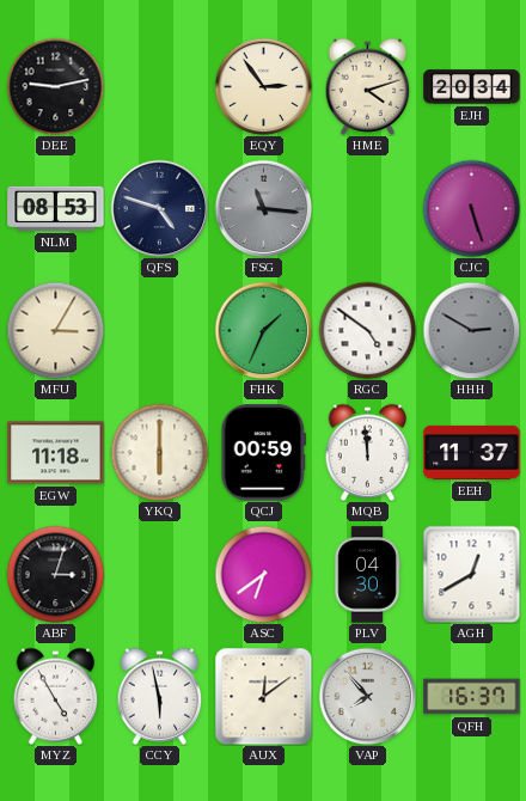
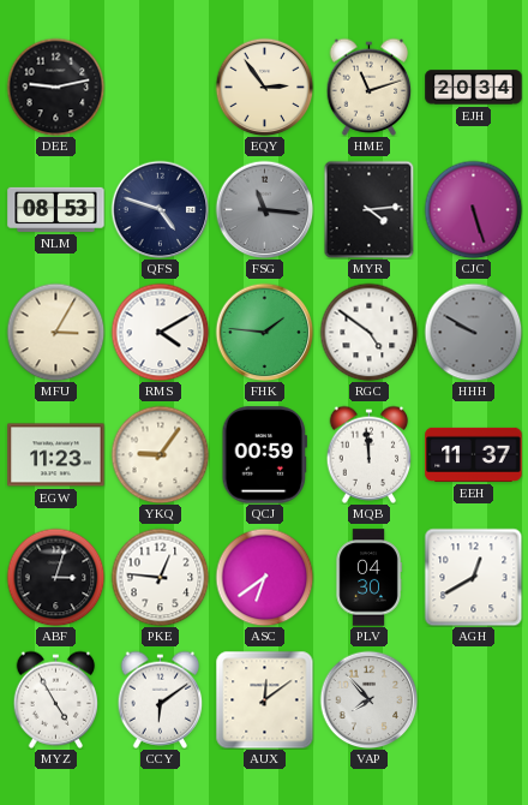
HME: 4:12 -> 11:12 (370, 87)
MYR: none -> 4:14 (370, 209)
RMS: none -> 4:10 (160, 332)
FHK: 1:34 -> 1:46 (264, 332)
HHH: 2:50 -> 9:50 (473, 332)
EGW: 11:18 -> 11:23 (56, 455)
YKQ: 6:00 -> 9:06 (160, 454)
PKE: none -> 12:46 (160, 577)
CCY: 5:58 -> 6:09 (161, 699)
QFH: 16:37 -> none (472, 697)
